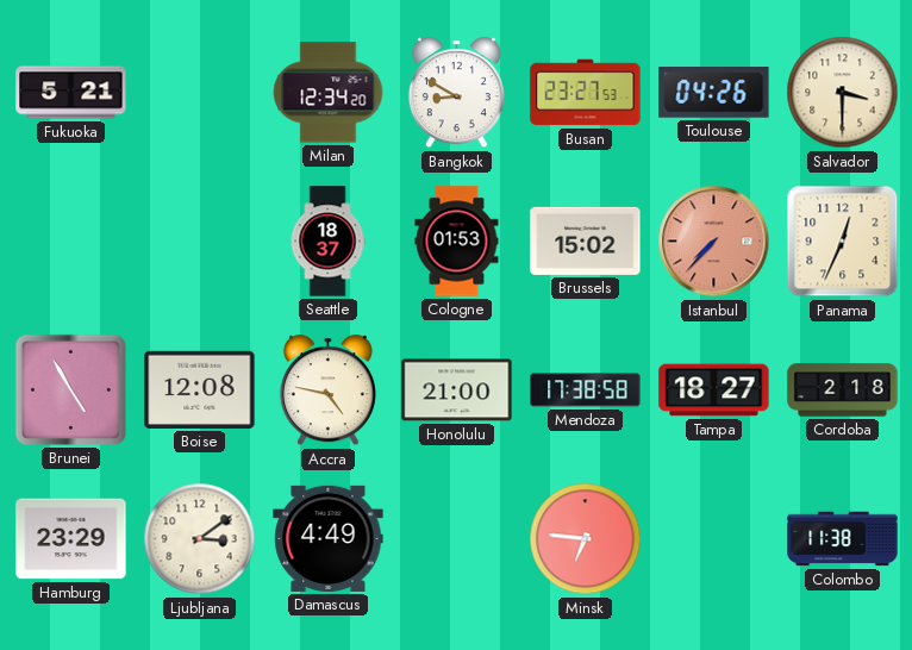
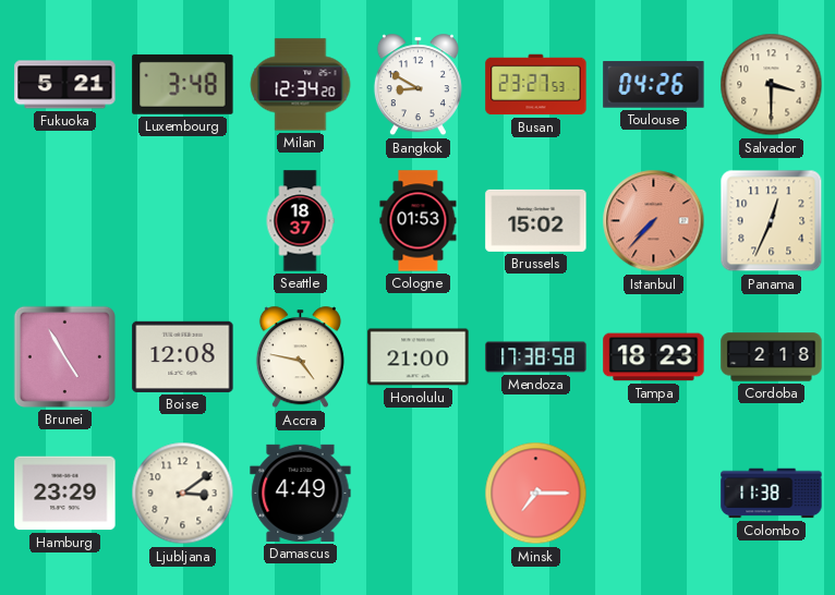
Luxembourg: none -> 3:48 (183, 84)
Tampa: 18:27 -> 18:23 (654, 357)
Minsk: 6:46 -> 7:15 (536, 494)
